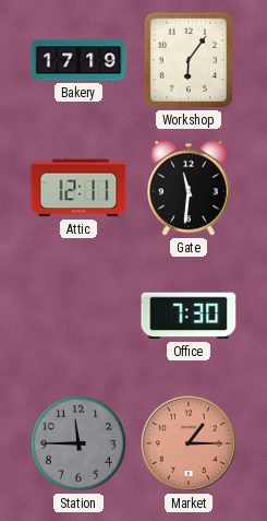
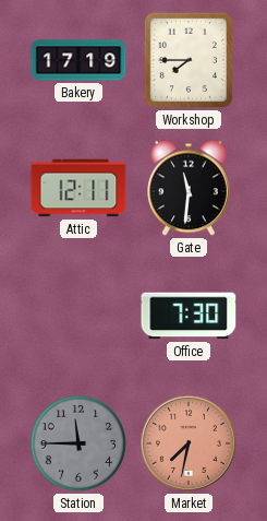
Workshop: 6:06 -> 7:45 (189, 60)
Market: 1:15 -> 7:32 (189, 443)
